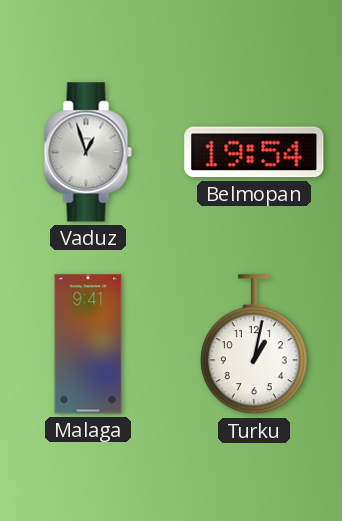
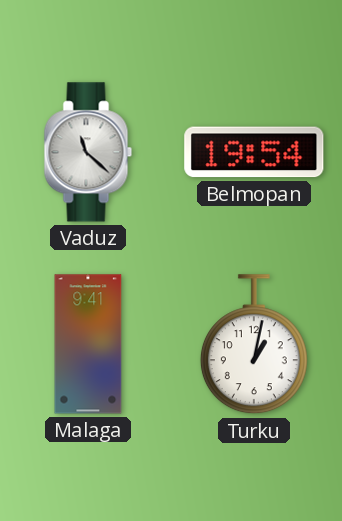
Vaduz: 12:57 -> 11:22 (88, 152)
